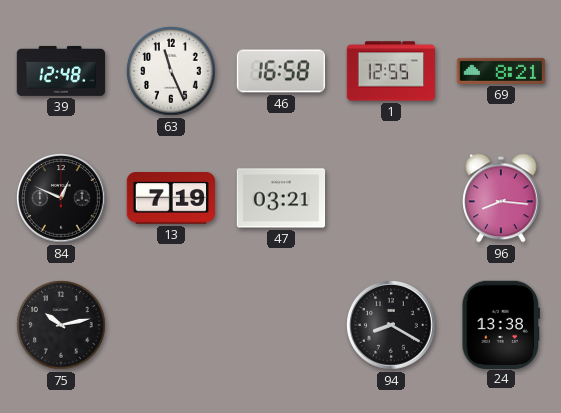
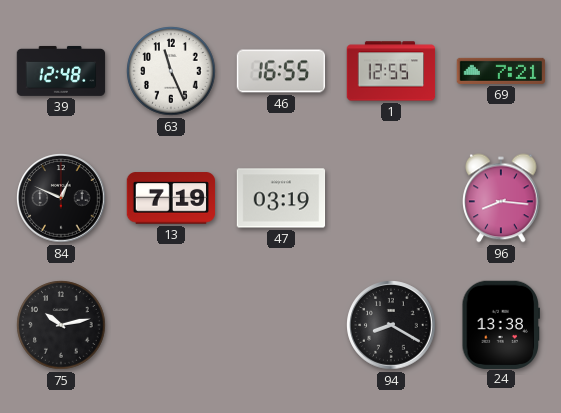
46: 16:58 -> 16:55 (281, 71)
69: 8:21 -> 7:21 (501, 71)
47: 03:21 -> 03:19 (281, 198)
